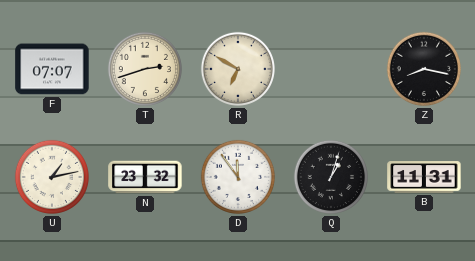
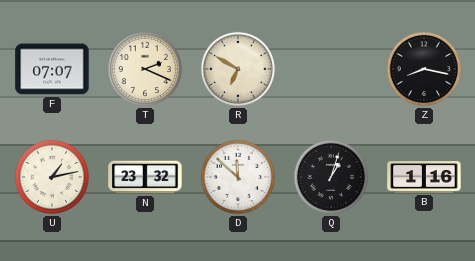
T: 2:42 -> 2:19 (145, 69)
D: 11:54 -> 11:52 (238, 177)
B: 11:31 -> 1:16 (424, 177)
